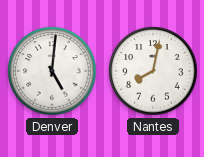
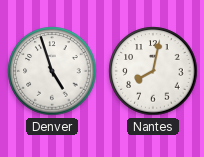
Denver: 5:01 -> 4:57 (52, 71)
